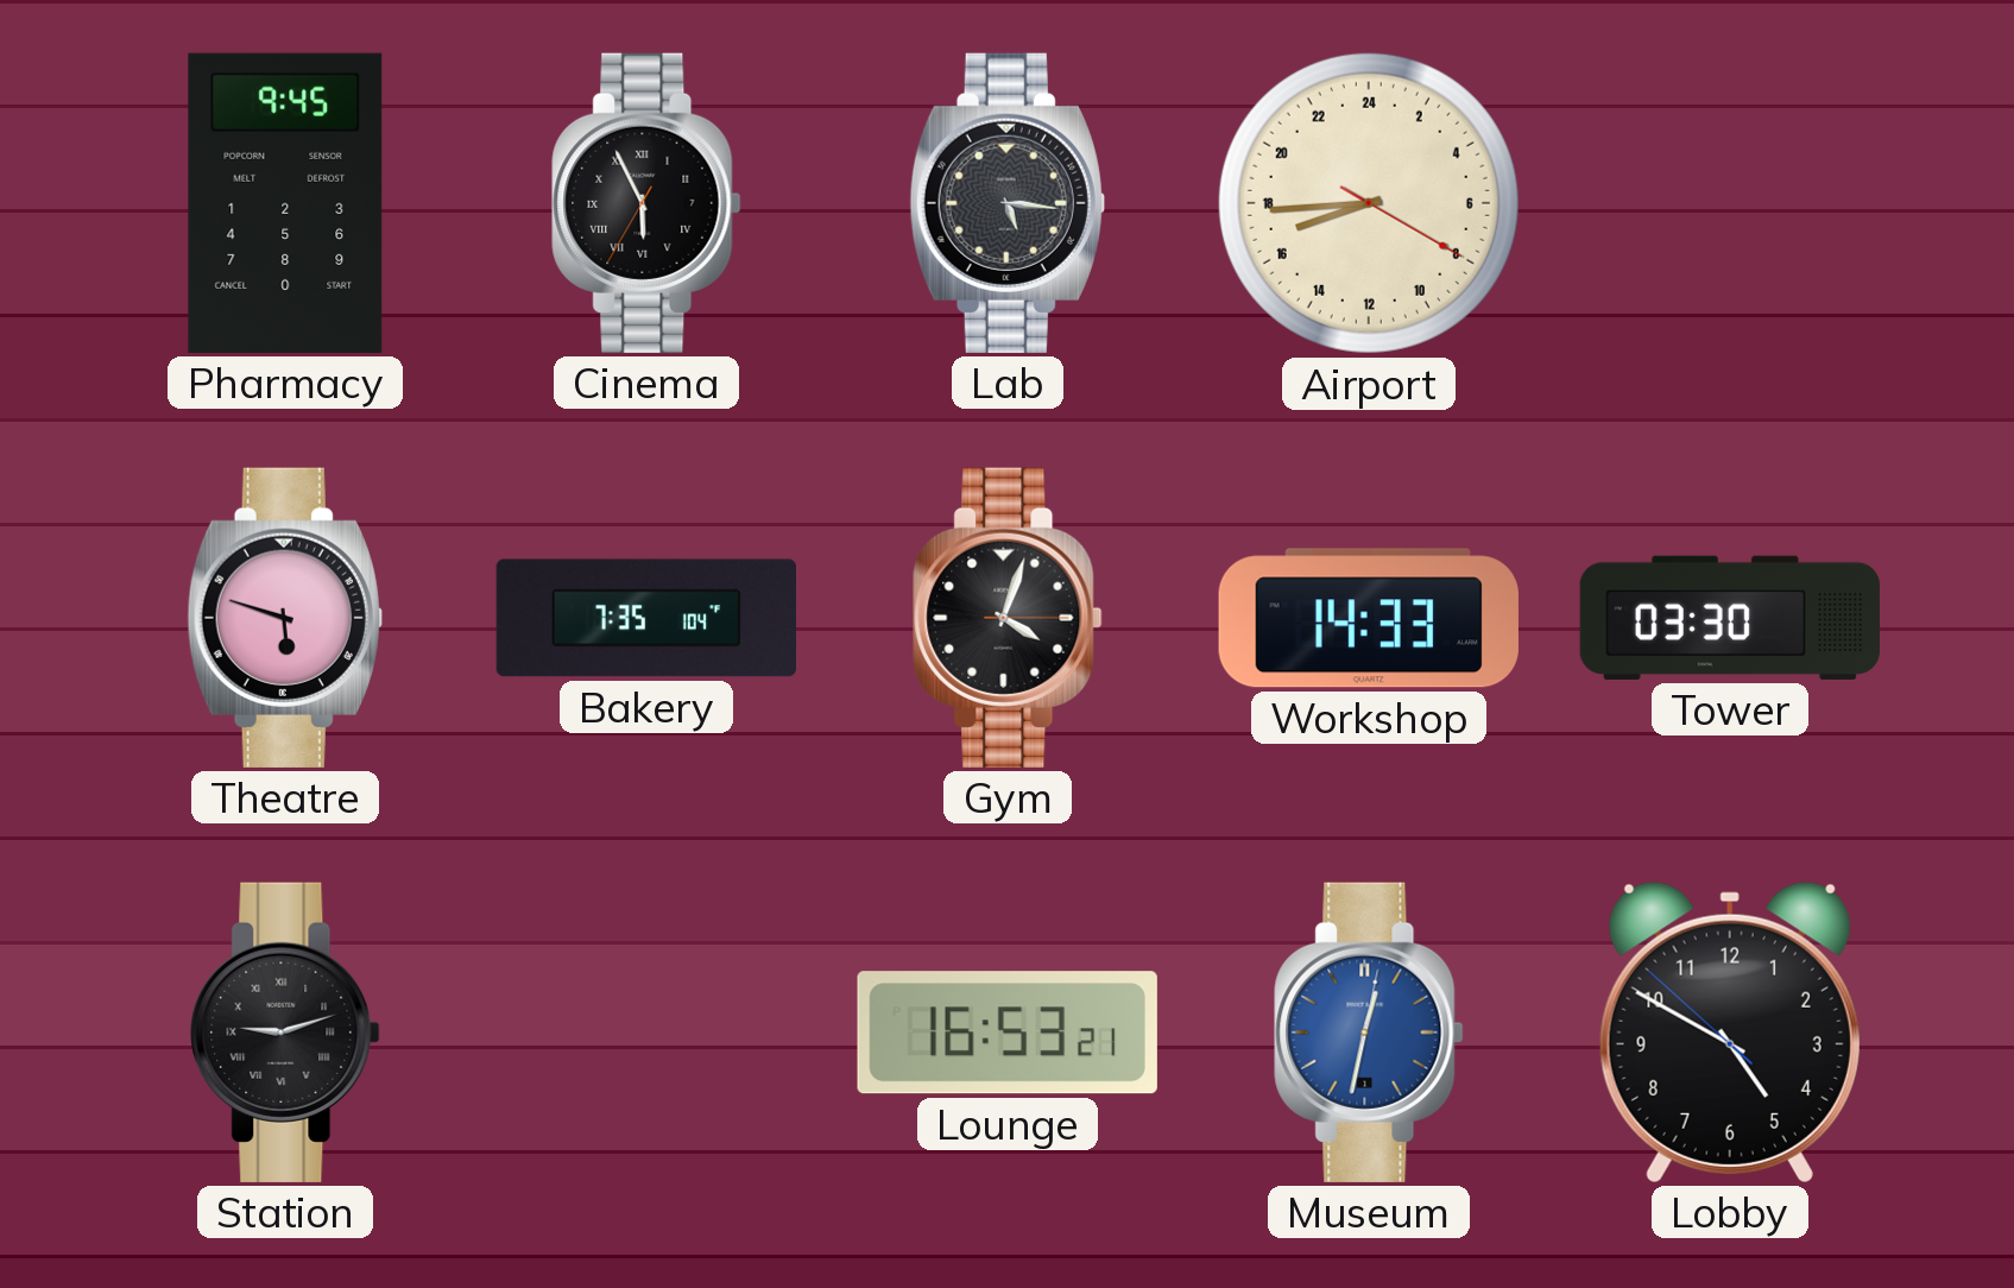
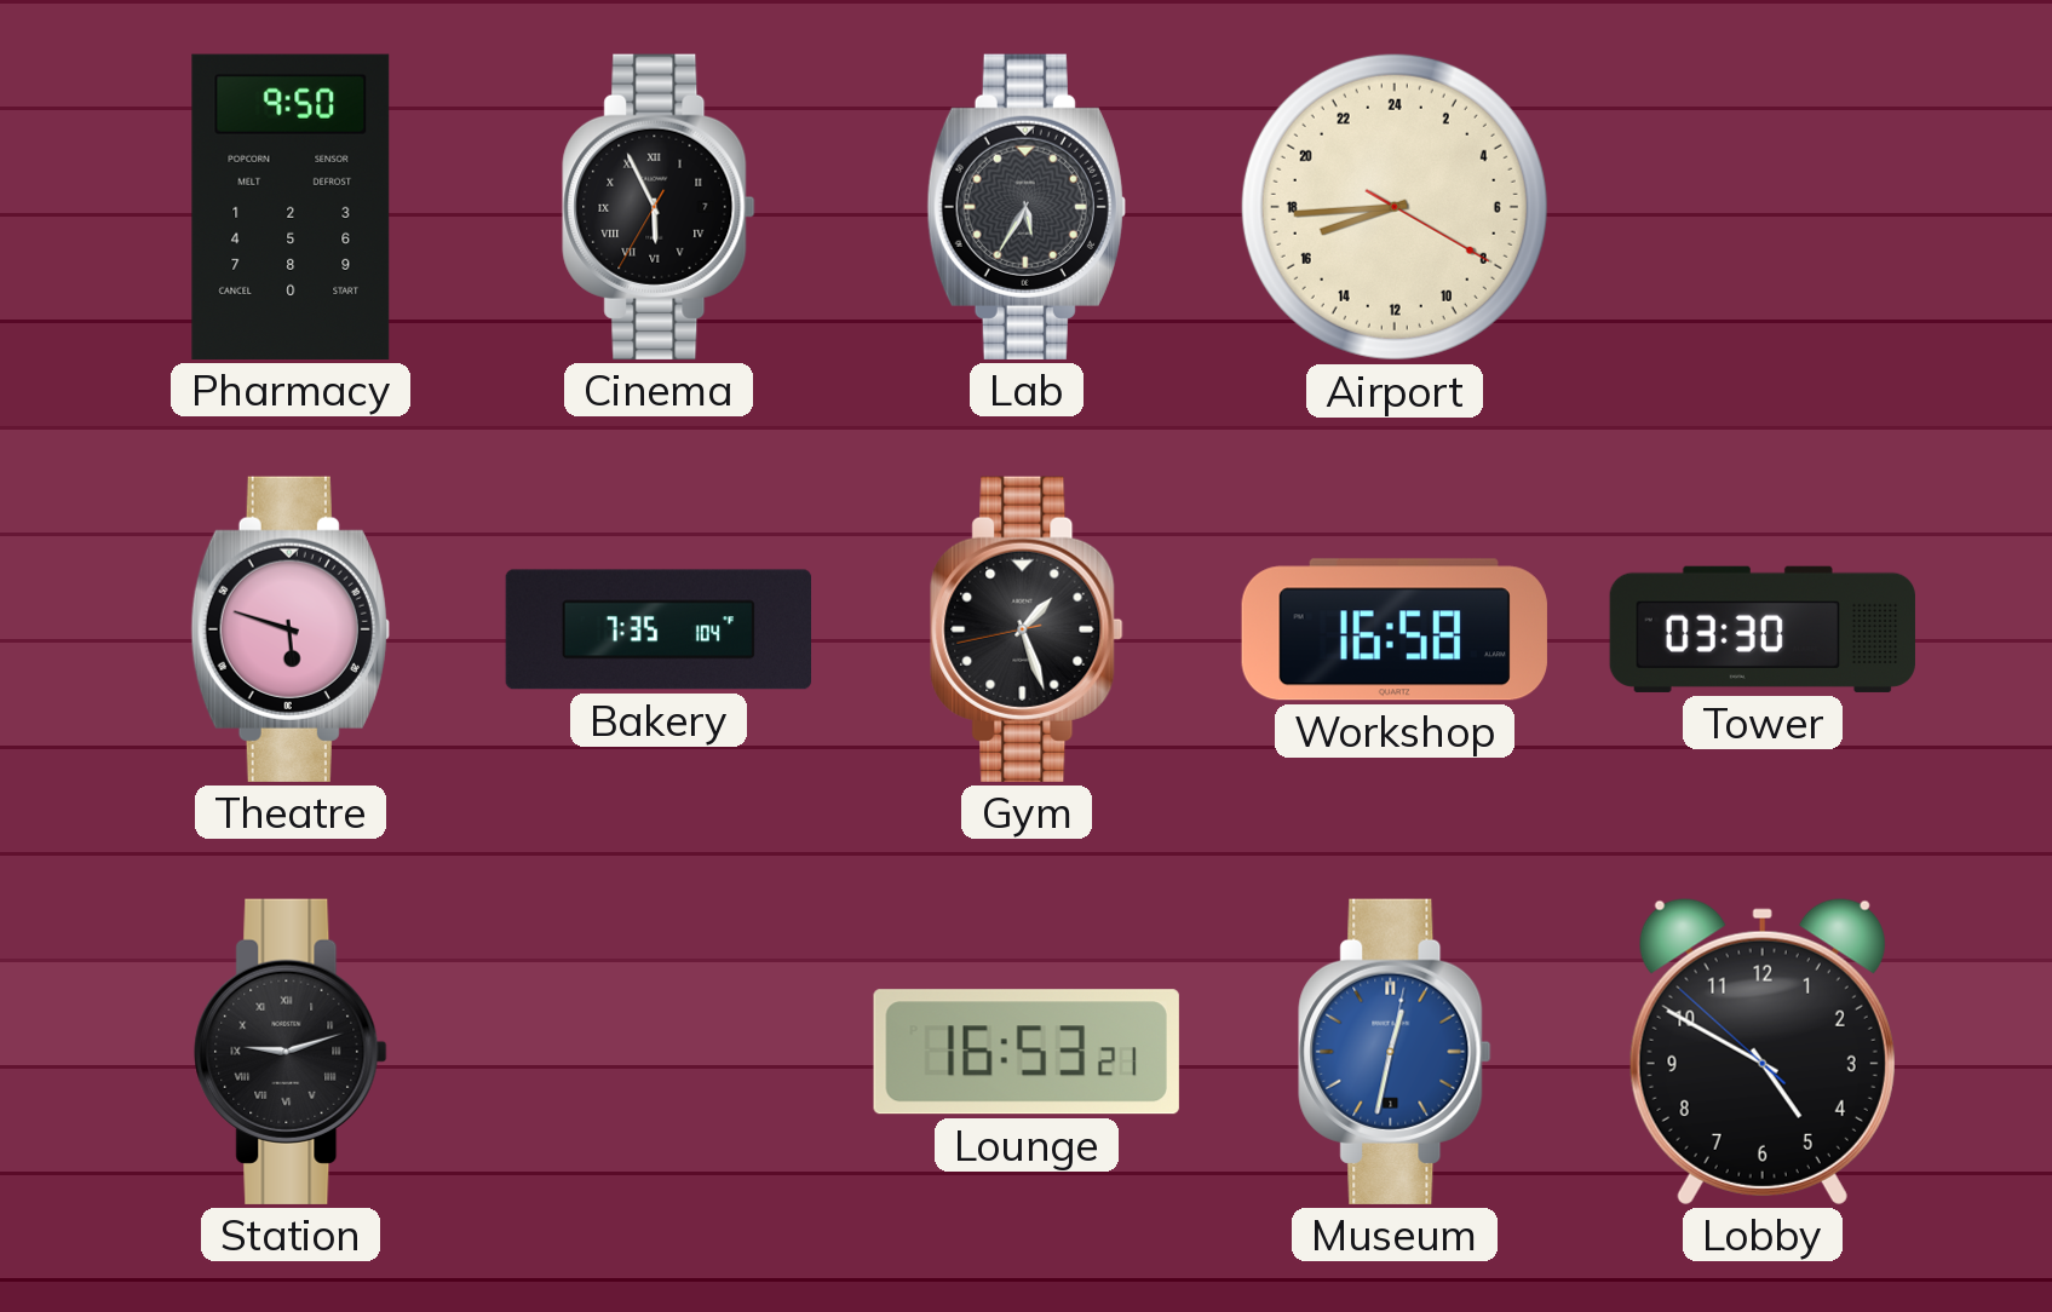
Pharmacy: 9:45 -> 9:50 (291, 207)
Lab: 5:16 -> 5:35 (1027, 207)
Gym: 4:03 -> 1:26 (1027, 629)
Workshop: 14:33 -> 16:58 (1395, 629)
